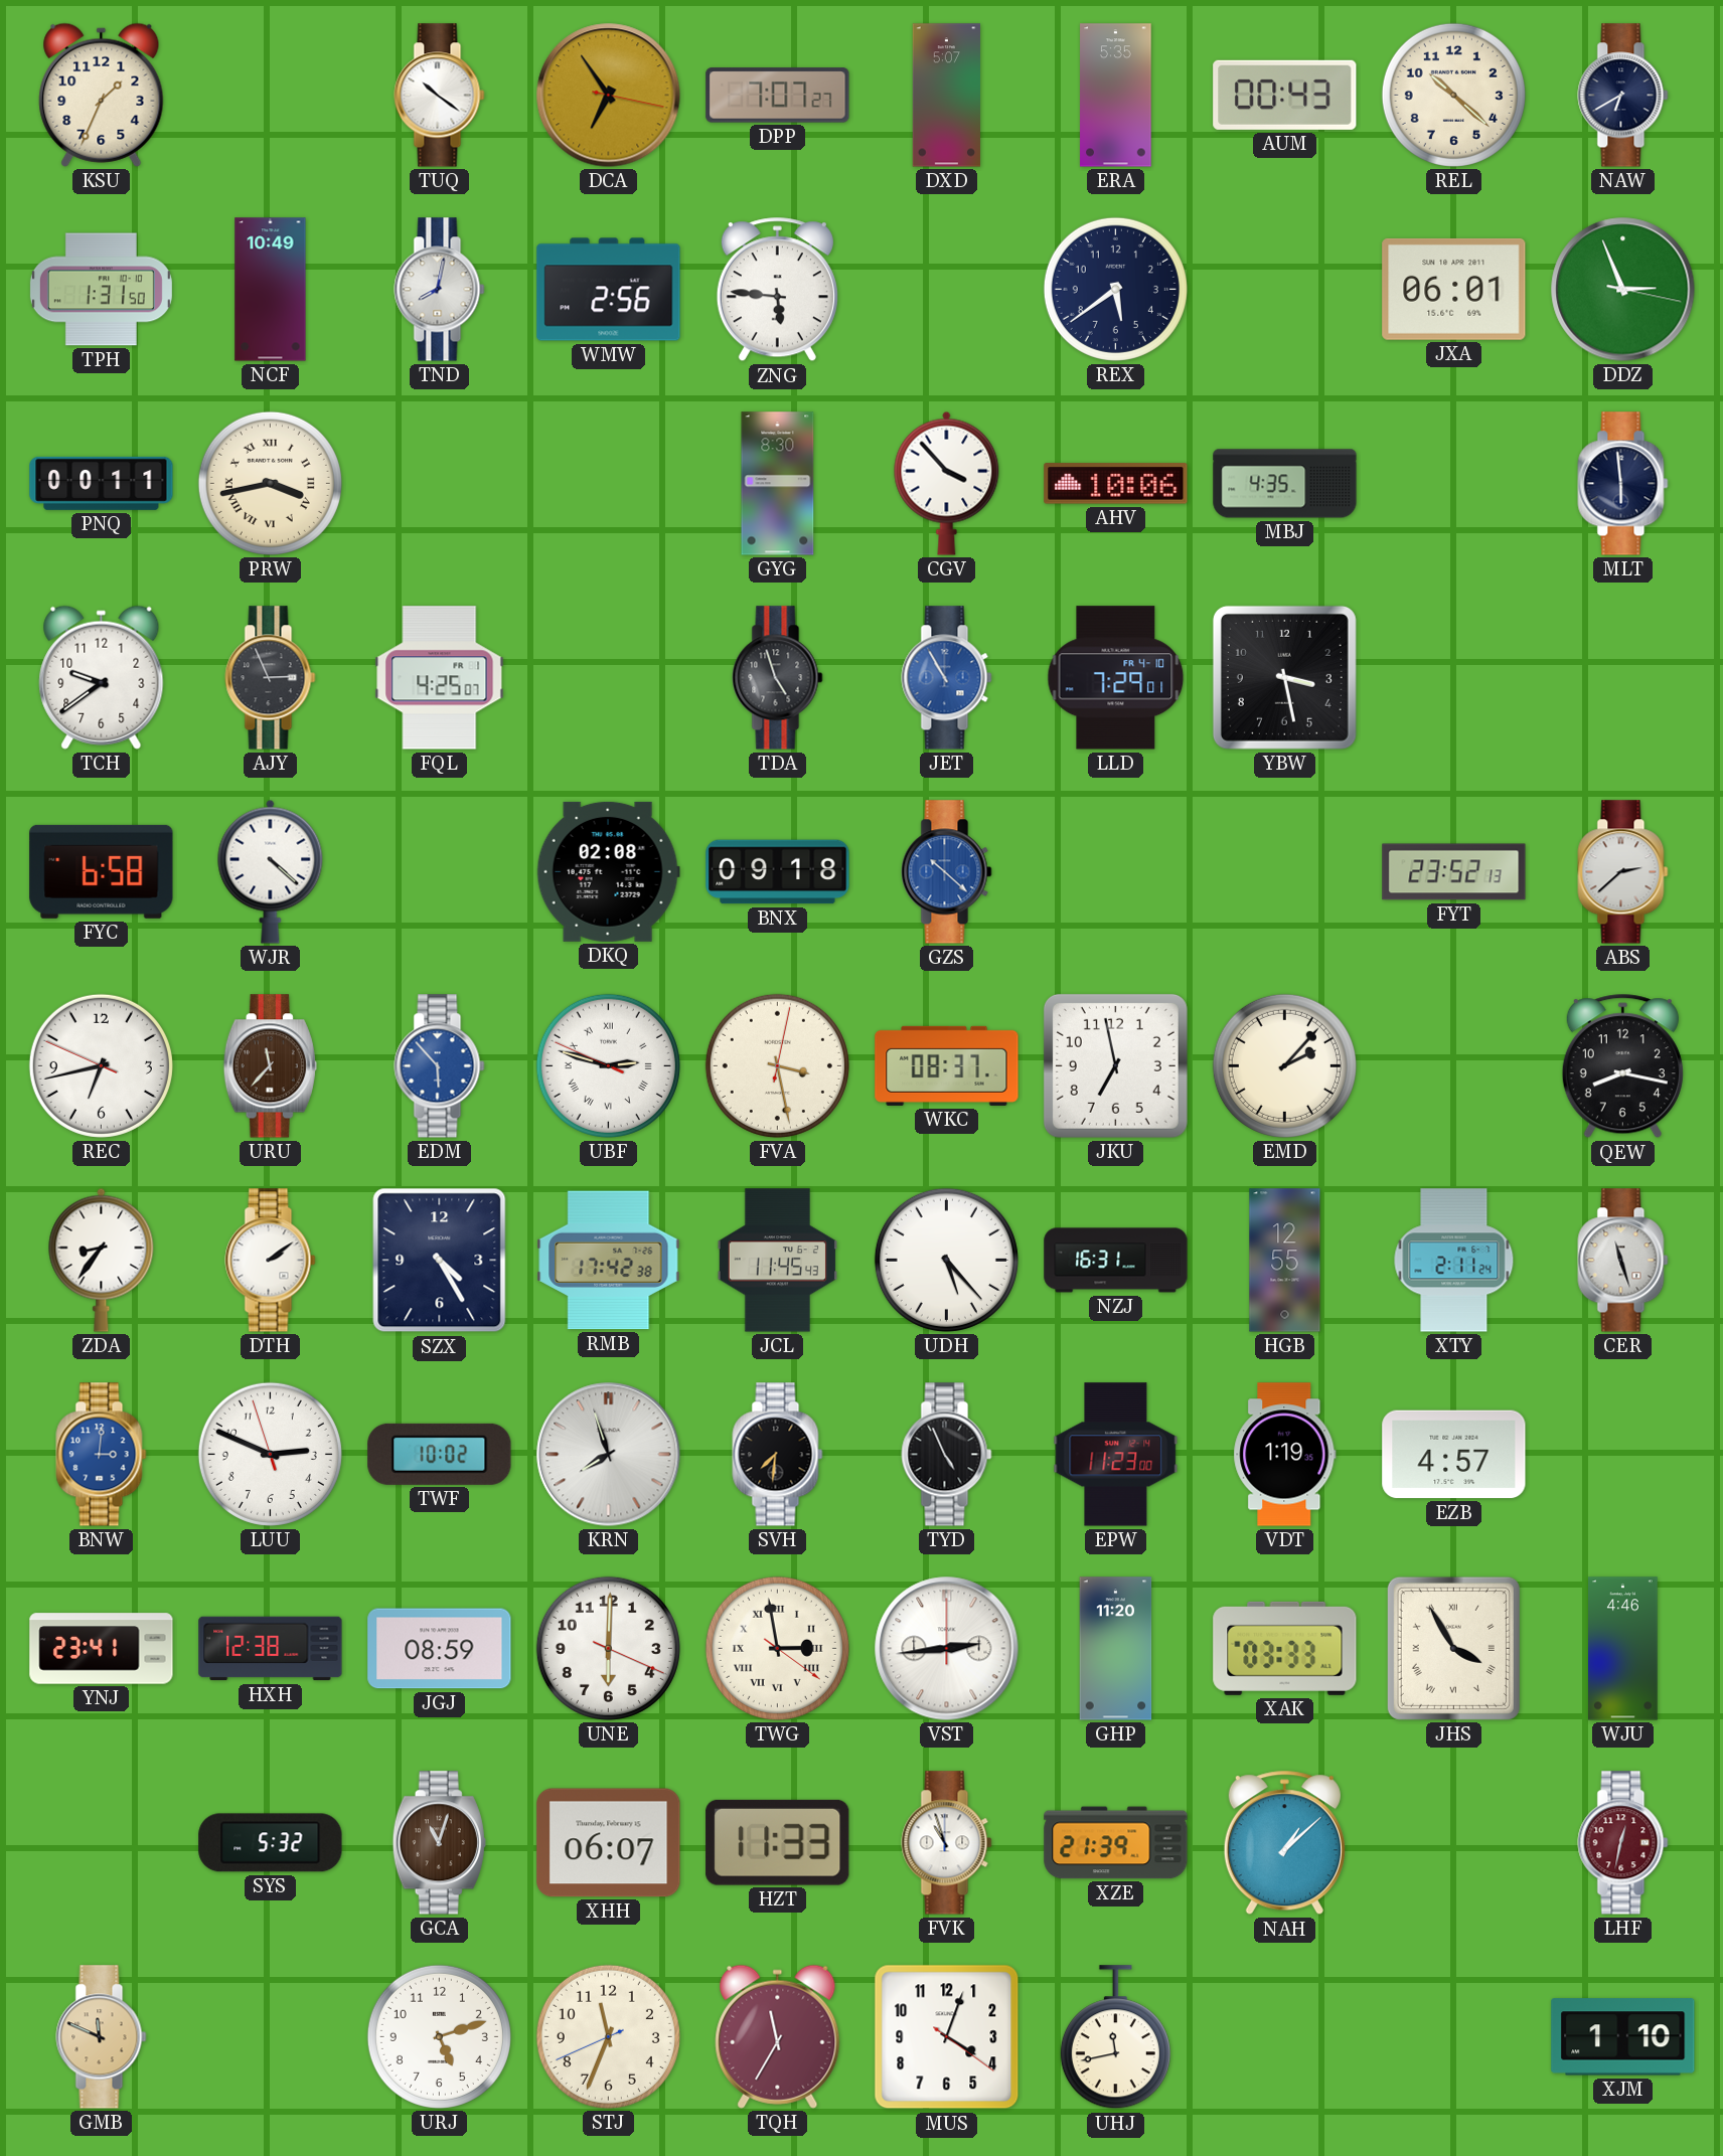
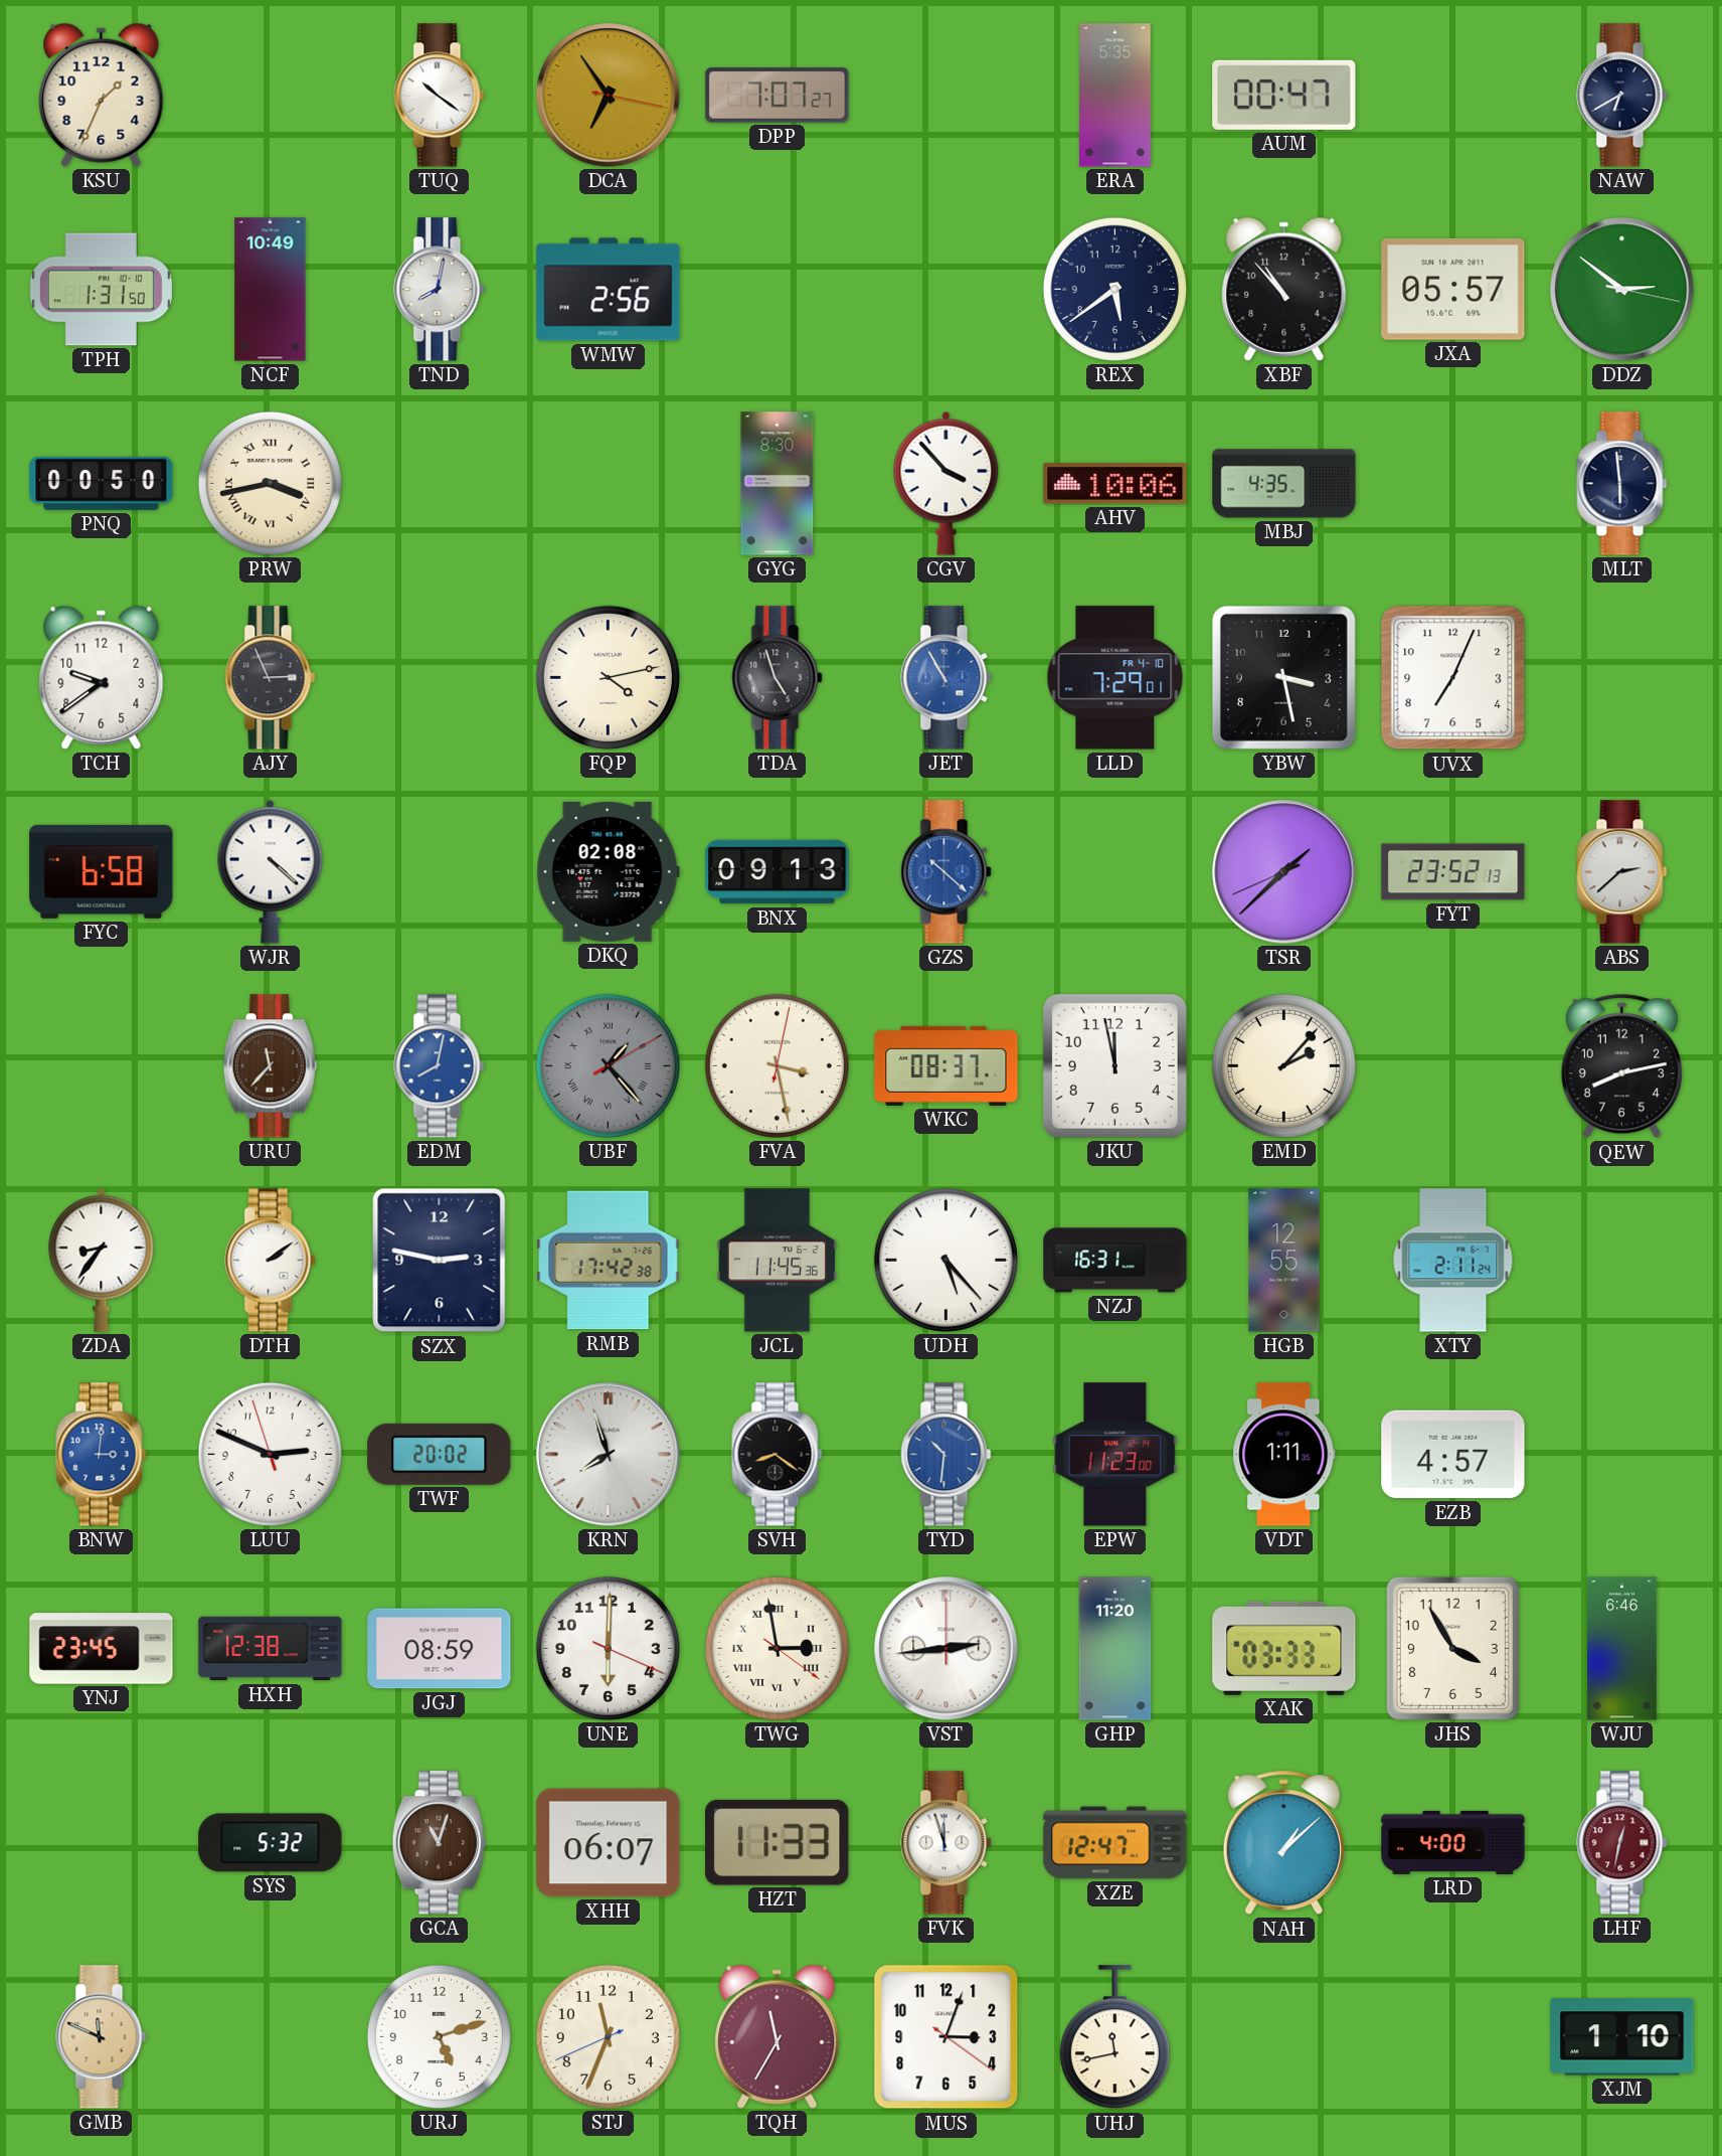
DXD: 5:07 -> none (946, 96)
AUM: 00:43 -> 00:47 (1284, 95)
REL: 10:22 -> none (1453, 95)
ZNG: 5:46 -> none (777, 290)
XBF: none -> 10:53 (1284, 289)
JXA: 06:01 -> 05:57 (1453, 289)
DDZ: 2:56 -> 2:51 (1622, 290)
PNQ: 00:11 -> 00:50 (102, 483)
FQL: 4:25 -> none (440, 678)
FQP: none -> 4:13 (608, 677)
UVX: none -> 7:04 (1453, 678)
BNX: 09:18 -> 09:13 (778, 872)
TSR: none -> 1:37 (1284, 872)
REC: 6:42 -> none (101, 1065)
EDM: 5:53 -> 8:02 (440, 1066)
UBF: 2:47 -> 1:23 (608, 1065)
UBF dial: white -> grey (608, 1065)
JKU: 6:58 -> 11:58 (1114, 1065)
QEW: 8:17 -> 8:13 (1621, 1066)
SZX: 4:25 -> 2:47 (440, 1261)
JCL: 11:45:43 -> 11:45:36 (777, 1261)
CER: 11:27 -> none (1623, 1261)
TWF: 10:02 -> 20:02 (440, 1454)
SVH: 7:31 -> 8:21 (778, 1455)
TYD: 4:56 -> 10:31 (946, 1455)
TYD dial: black -> blue (946, 1455)
VDT: 1:19 -> 1:11 (1284, 1455)
YNJ: 23:41 -> 23:45 (102, 1649)
JHS numerals: Roman -> Arabic (1452, 1648)
WJU: 4:46 -> 6:46 (1622, 1649)
FVK: 10:57 -> 11:57 (946, 1843)
XZE: 21:39 -> 12:47 (1115, 1843)
LRD: none -> 4:00 (1453, 1842)
MUS: 4:03 -> 3:03 (946, 2037)
